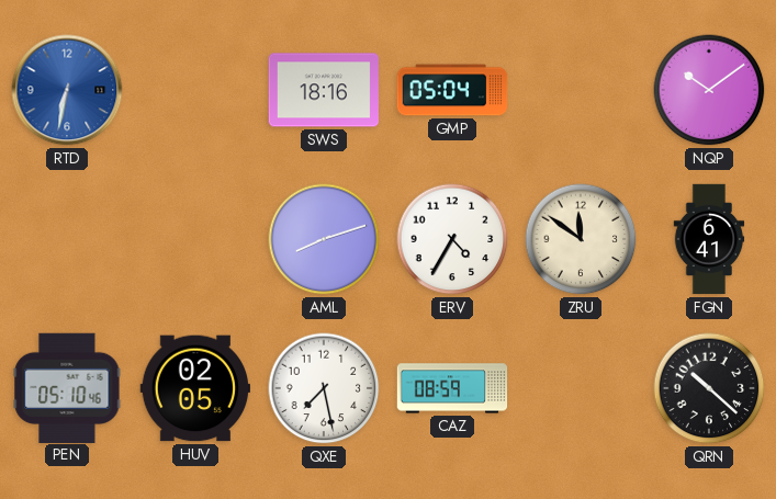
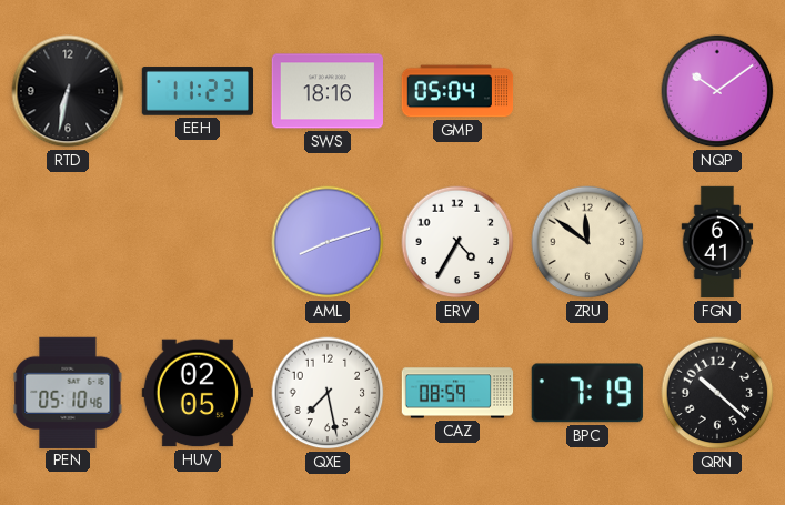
RTD dial: blue -> black (68, 91)
EEH: none -> 11:23 (197, 91)
BPC: none -> 7:19 (587, 393)
